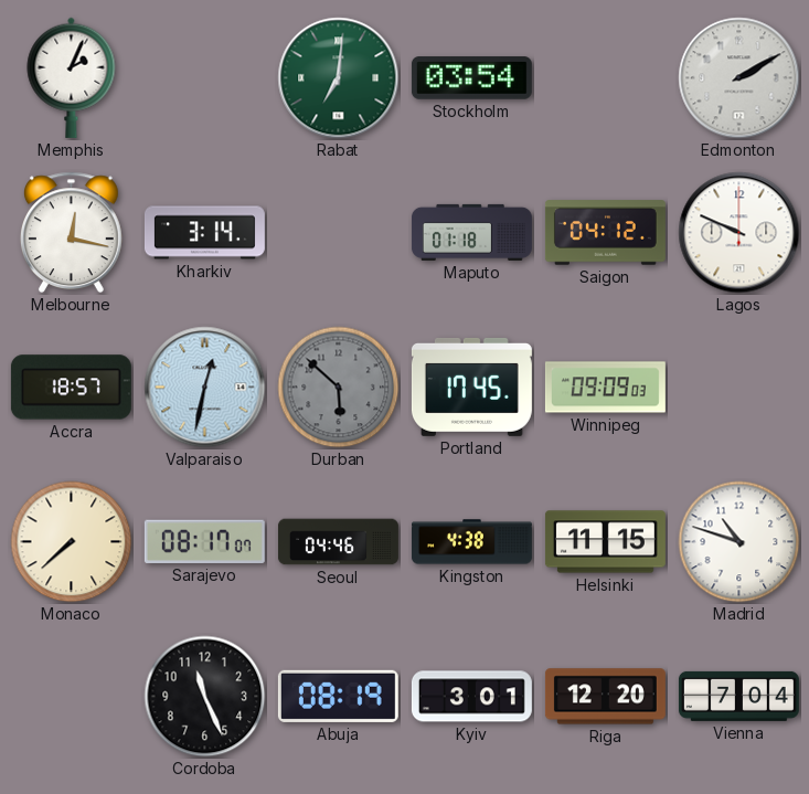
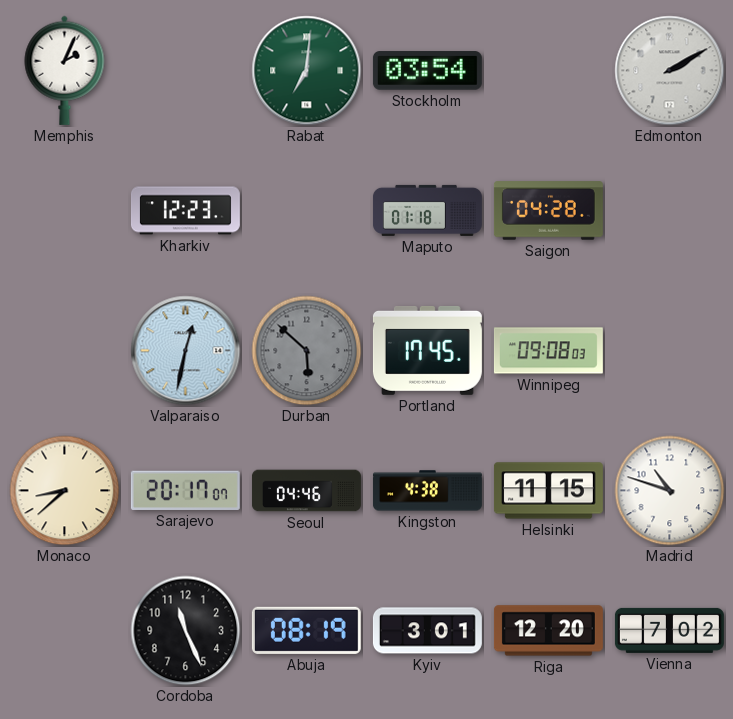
Melbourne: 12:17 -> none (71, 233)
Kharkiv: 3:14 -> 12:23 (185, 211)
Saigon: 04:12 -> 04:28 (548, 211)
Lagos: 9:49 -> none (739, 233)
Accra: 18:57 -> none (71, 388)
Winnipeg: 09:09 -> 09:08 (548, 351)
Monaco: 7:38 -> 8:38 (65, 491)
Sarajevo: 08:17 -> 20:17 (185, 490)
Vienna: 7:04 -> 7:02 (669, 630)
